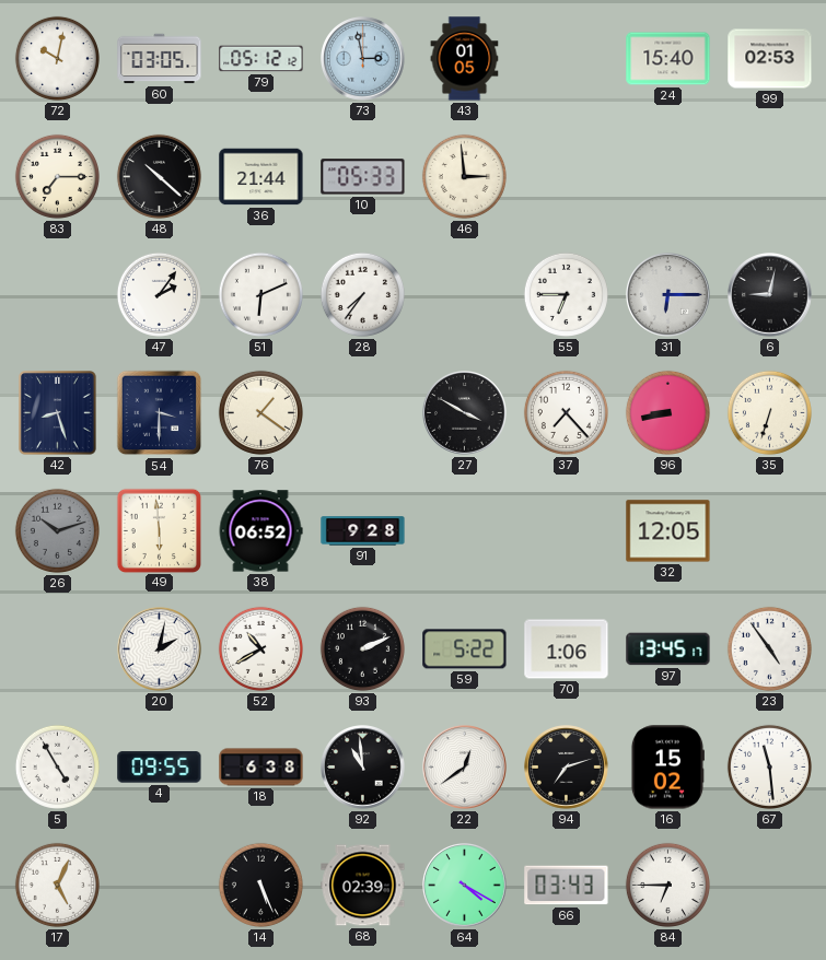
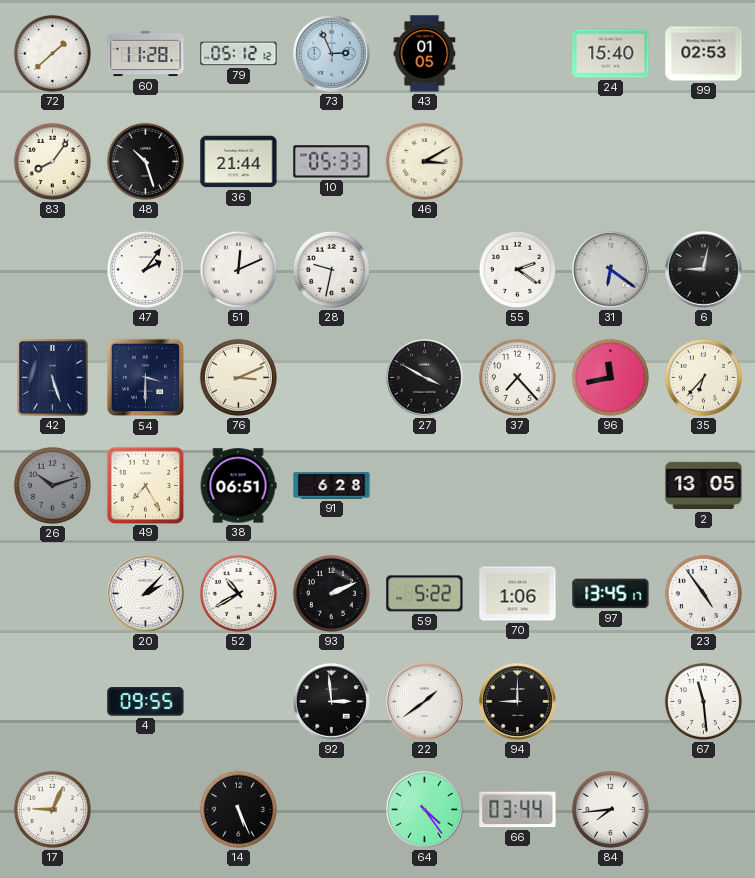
72: 10:02 -> 1:38 (52, 53)
60: 03:05 -> 11:28 (146, 54)
73: 2:58 -> 2:56 (332, 54)
83: 7:15 -> 8:06 (52, 161)
48: 10:22 -> 10:27 (145, 161)
46: 2:59 -> 3:10 (424, 161)
51: 6:11 -> 12:11 (238, 269)
28: 7:36 -> 9:32 (331, 269)
55: 6:45 -> 2:21 (517, 269)
31: 6:15 -> 6:21 (611, 270)
42: 8:27 -> 5:27 (53, 378)
76: 1:21 -> 3:11 (238, 377)
96: 8:43 -> 11:43 (610, 377)
35: 6:33 -> 6:37 (703, 377)
49: 5:59 -> 7:25 (145, 485)
38: 06:52 -> 06:51 (238, 486)
91: 9:28 -> 6:28 (332, 486)
32: 12:05 -> none (668, 531)
2: none -> 13:05 (704, 486)
20: 2:02 -> 2:07 (146, 594)
5: 4:55 -> none (57, 766)
18: 6:38 -> none (261, 768)
92: 10:59 -> 2:59 (332, 702)
22: 12:39 -> 1:39 (425, 702)
94: 7:12 -> 9:00 (518, 702)
16: 15:02 -> none (667, 768)
17: 5:04 -> 9:04 (52, 809)
68: 02:39 -> none (363, 886)
64: 4:20 -> 4:24 (425, 810)
66: 03:43 -> 03:44 (518, 810)
84: 6:45 -> 7:44 (610, 809)
